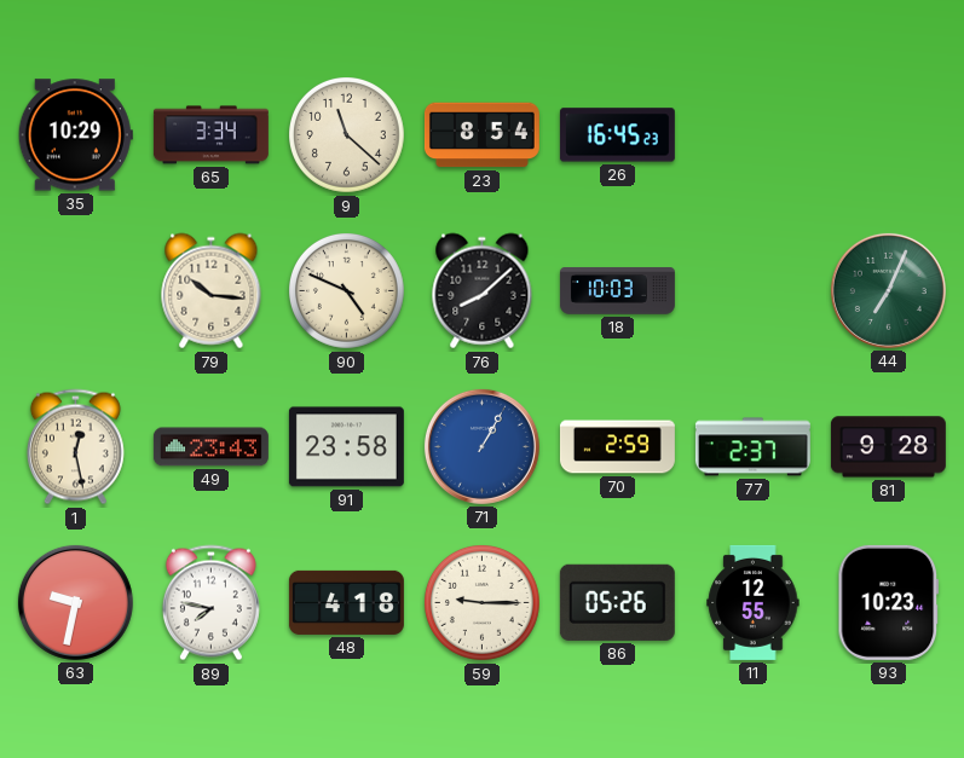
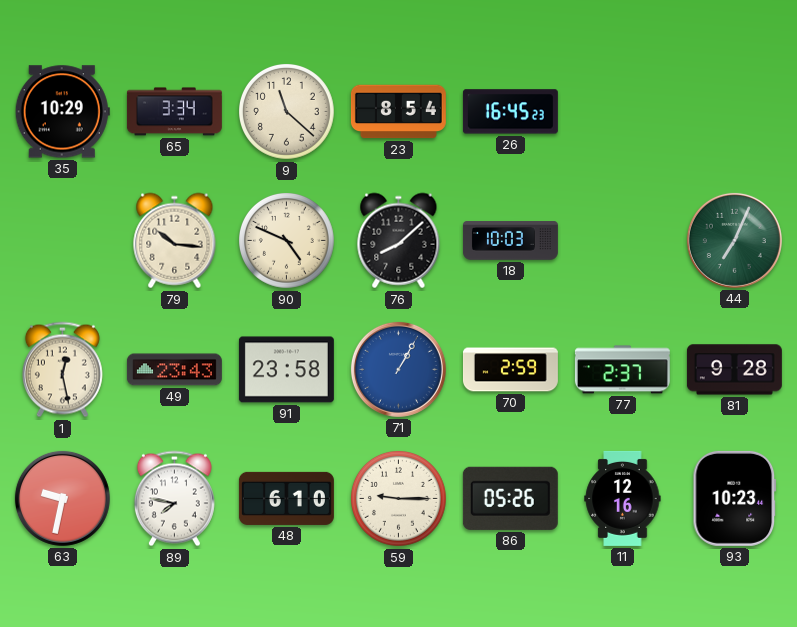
48: 4:18 -> 6:10 (286, 498)
11: 12:55 -> 12:16 (623, 498)
